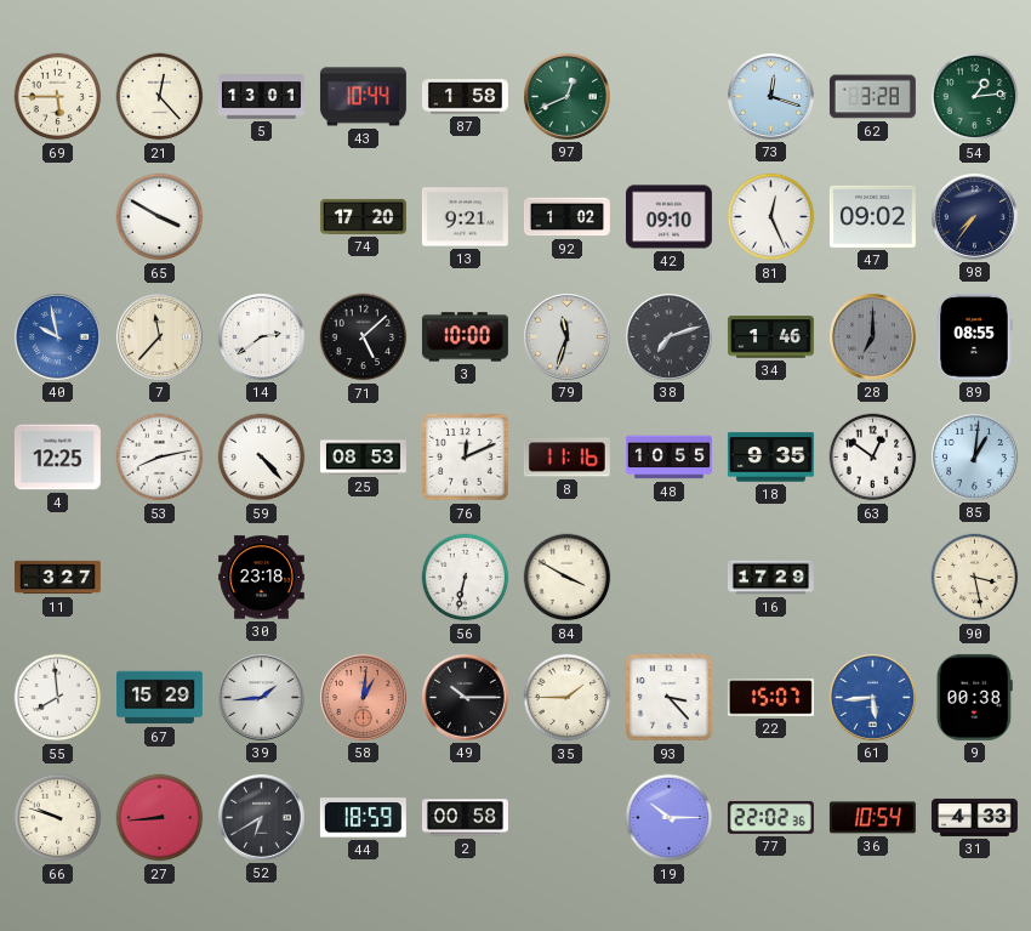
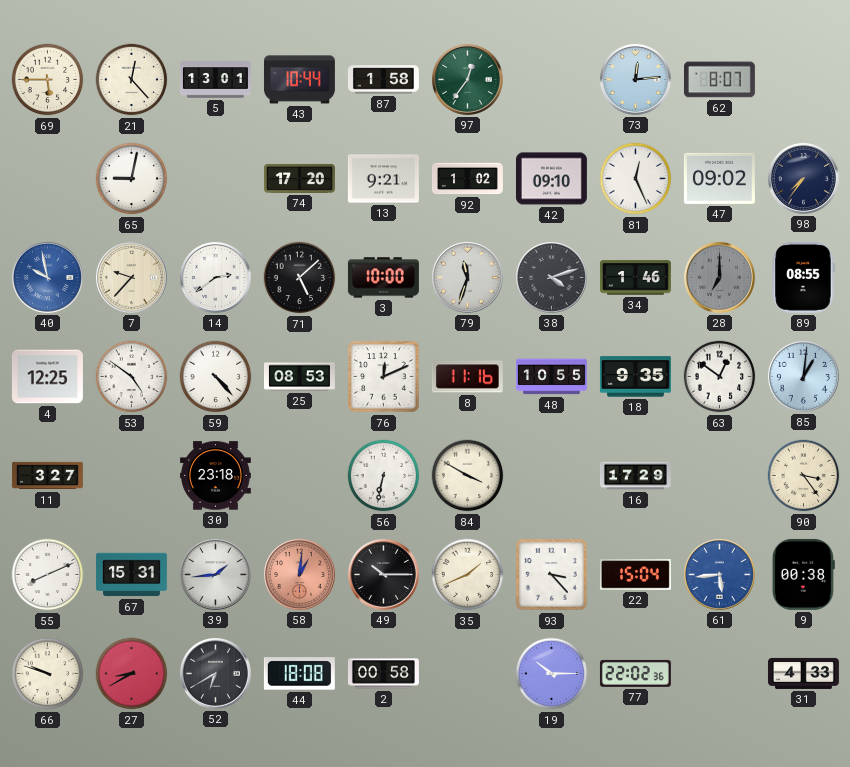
97: 12:41 -> 12:36 (467, 79)
73: 12:18 -> 12:14 (635, 79)
62: 3:28 -> 8:07 (719, 80)
54: 1:14 -> none (975, 97)
65: 3:50 -> 9:02 (132, 179)
7: 11:37 -> 9:37 (131, 277)
38: 7:12 -> 4:12 (551, 277)
53: 8:13 -> 4:51 (132, 377)
90: 3:28 -> 3:24 (804, 476)
55: 7:59 -> 8:11 (48, 575)
67: 15:29 -> 15:31 (131, 575)
35: 1:45 -> 1:41 (468, 575)
22: 15:07 -> 15:04 (635, 575)
27: 8:44 -> 8:40 (132, 674)
44: 18:59 -> 18:08 (299, 674)
36: 10:54 -> none (872, 818)
